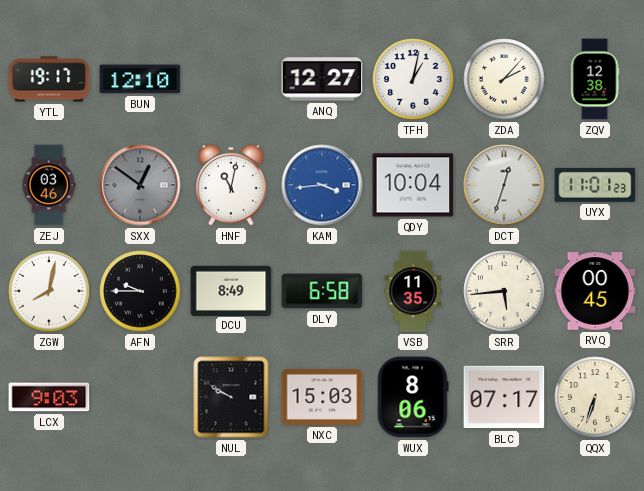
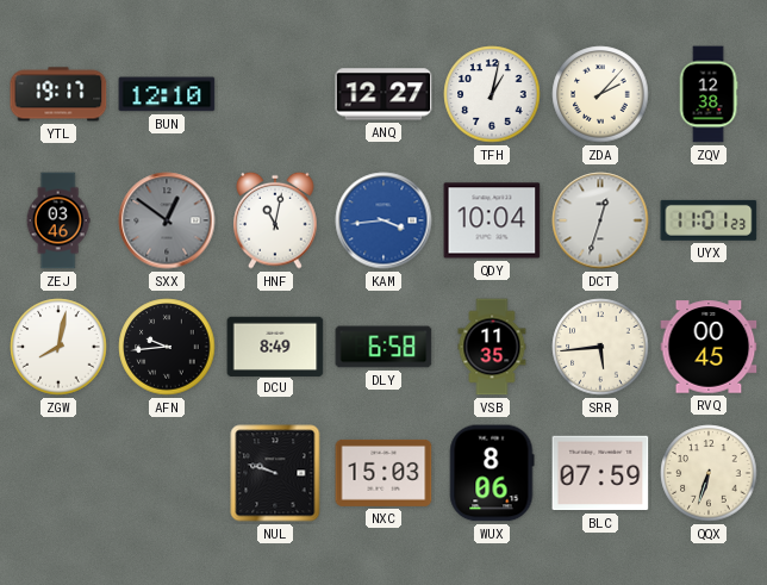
AFN: 9:45 -> 9:44 (167, 347)
LCX: 9:03 -> none (49, 397)
NUL: 9:50 -> 9:48 (275, 473)
BLC: 07:17 -> 07:59 (600, 473)
